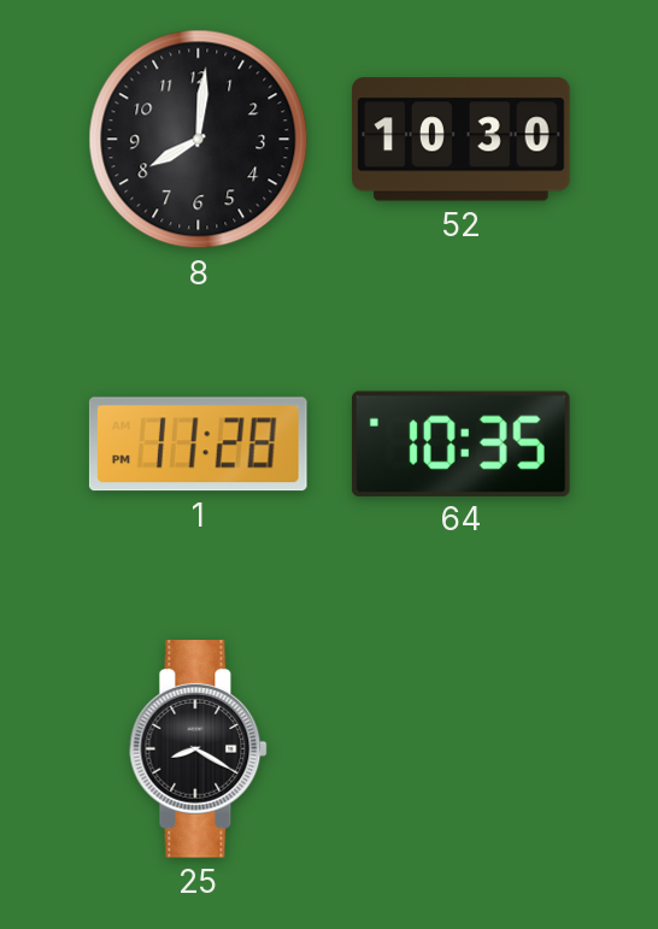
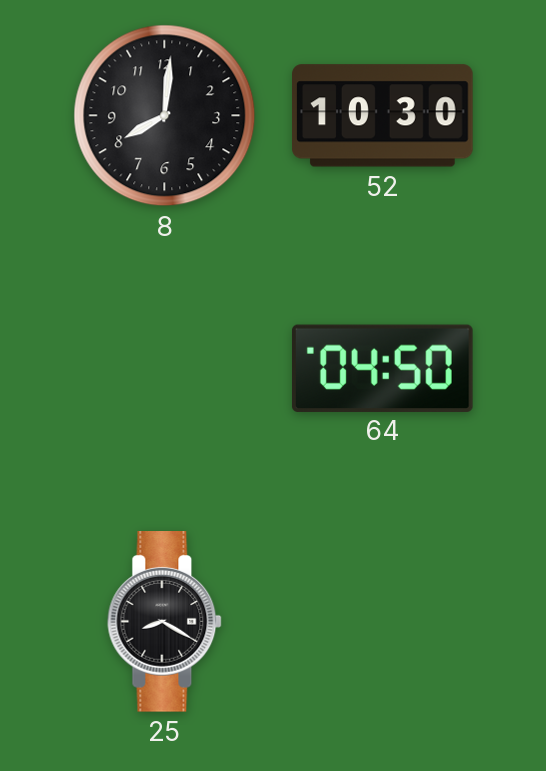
1: 11:28 -> none (198, 445)
64: 10:35 -> 04:50 (382, 368)
